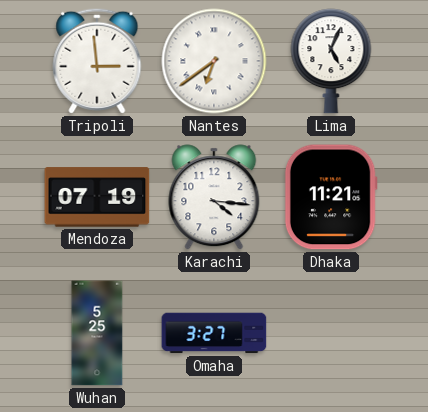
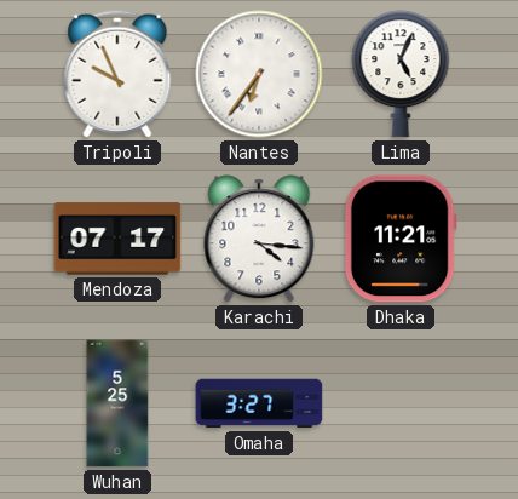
Tripoli: 2:59 -> 9:56 (117, 74)
Nantes: 6:39 -> 6:36 (259, 74)
Mendoza: 07:19 -> 07:17 (117, 239)
